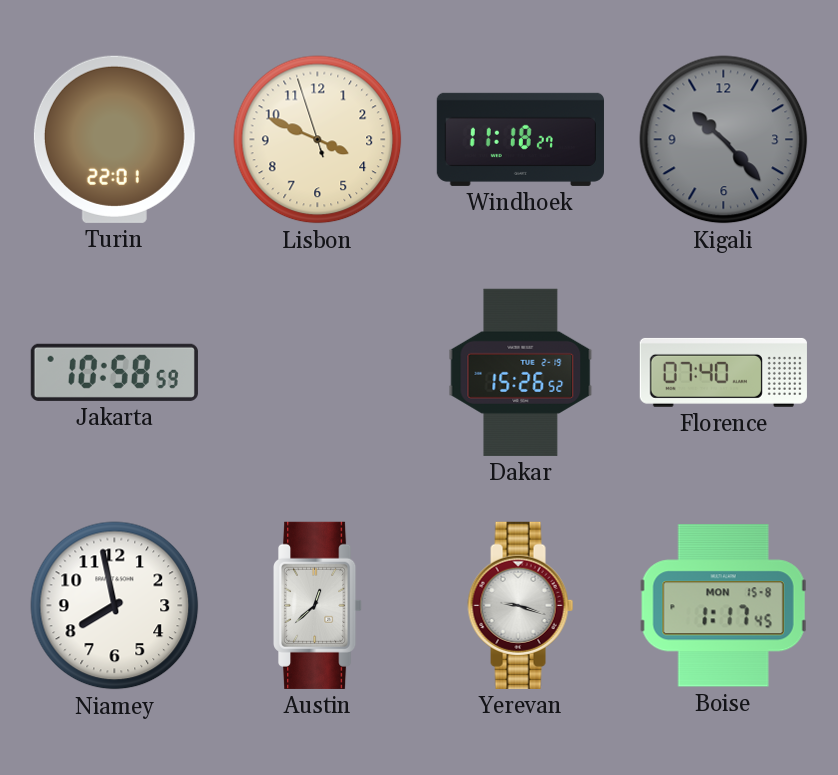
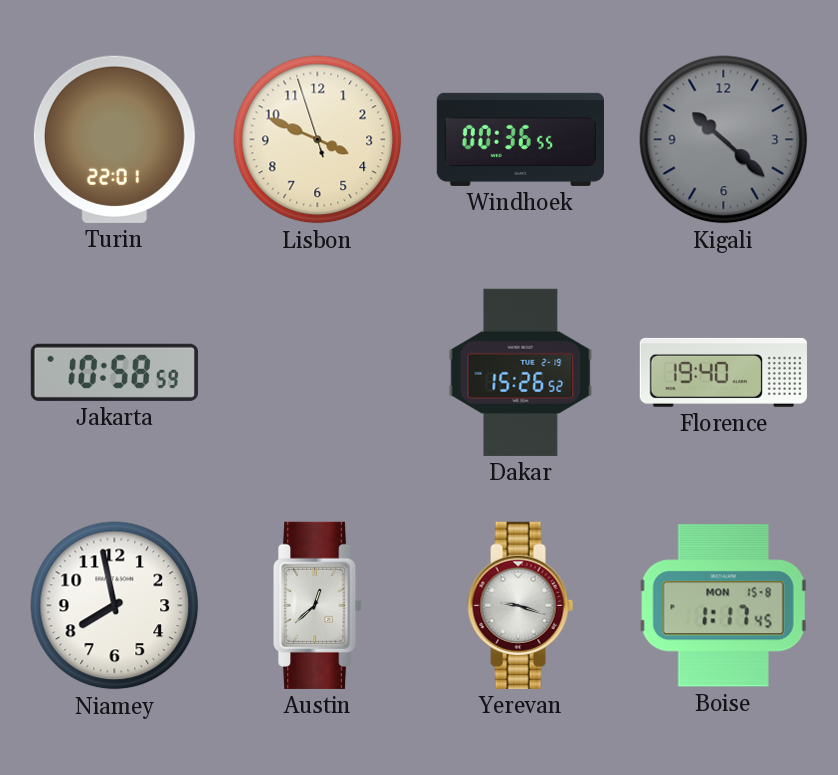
Windhoek: 11:18 -> 00:36 (520, 139)
Kigali: 10:23 -> 10:22 (724, 140)
Florence: 07:40 -> 19:40 (723, 372)
